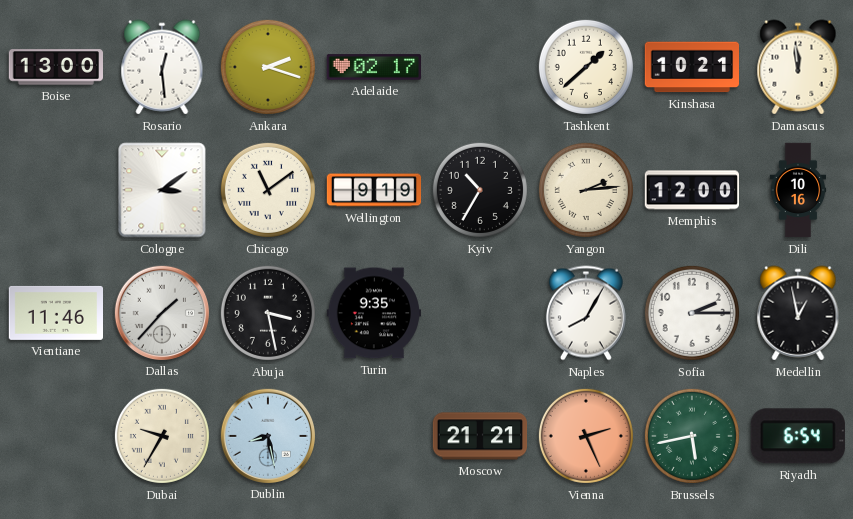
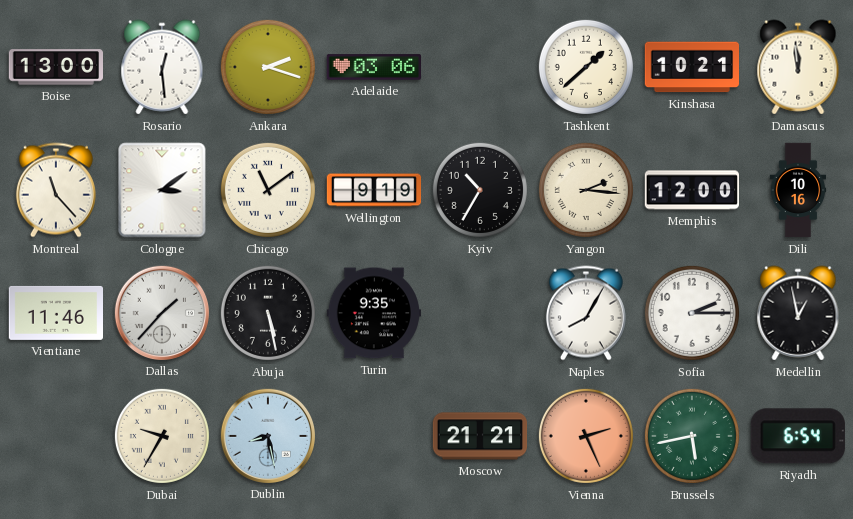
Adelaide: 02:17 -> 03:06 (373, 67)
Montreal: none -> 11:23 (56, 190)
Yangon: 2:14 -> 2:16 (586, 190)
Abuja: 3:28 -> 5:28 (268, 313)
